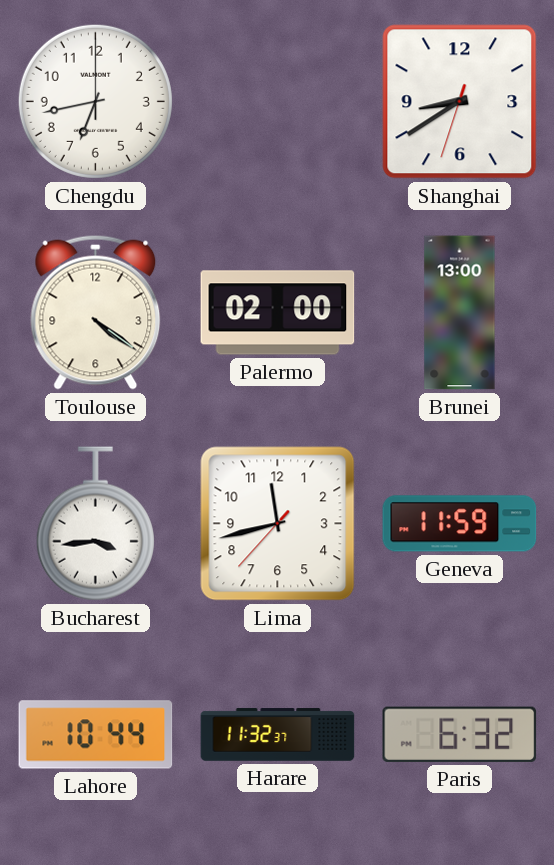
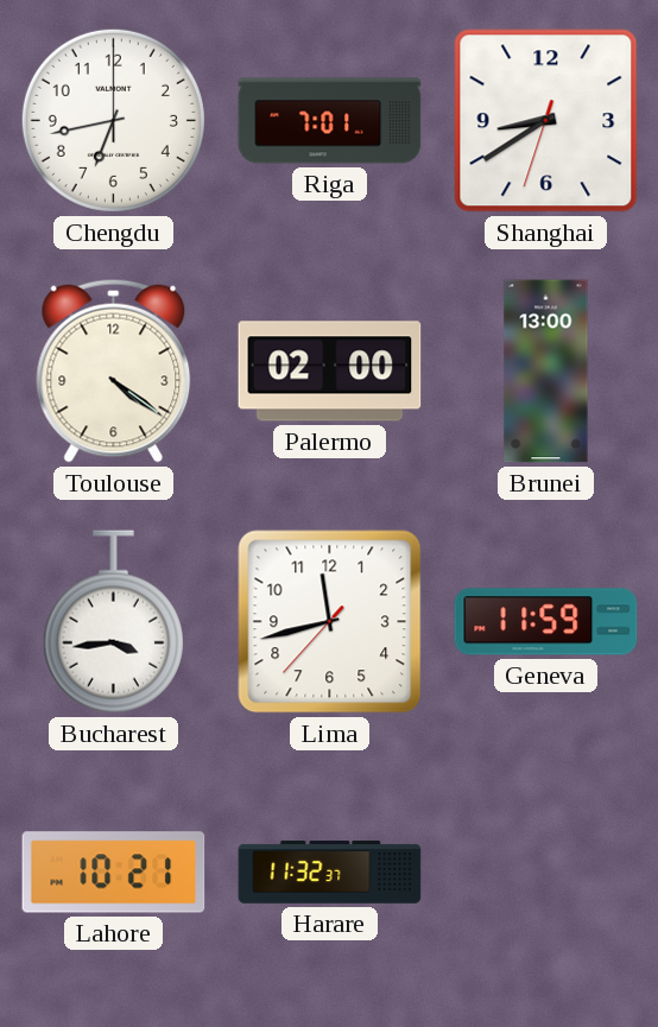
Riga: none -> 7:01 (330, 121)
Lahore: 10:44 -> 10:21 (114, 873)
Paris: 6:32 -> none (460, 734)
